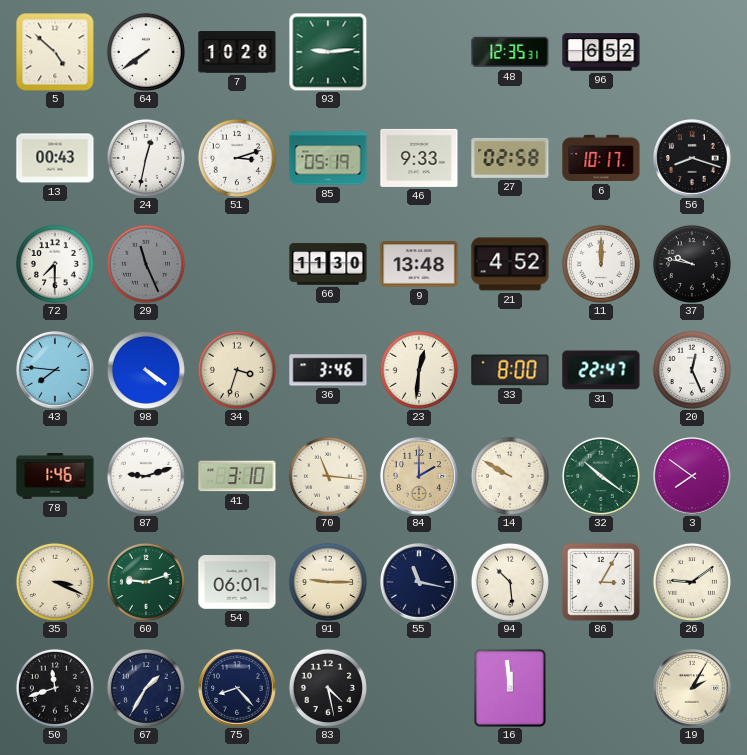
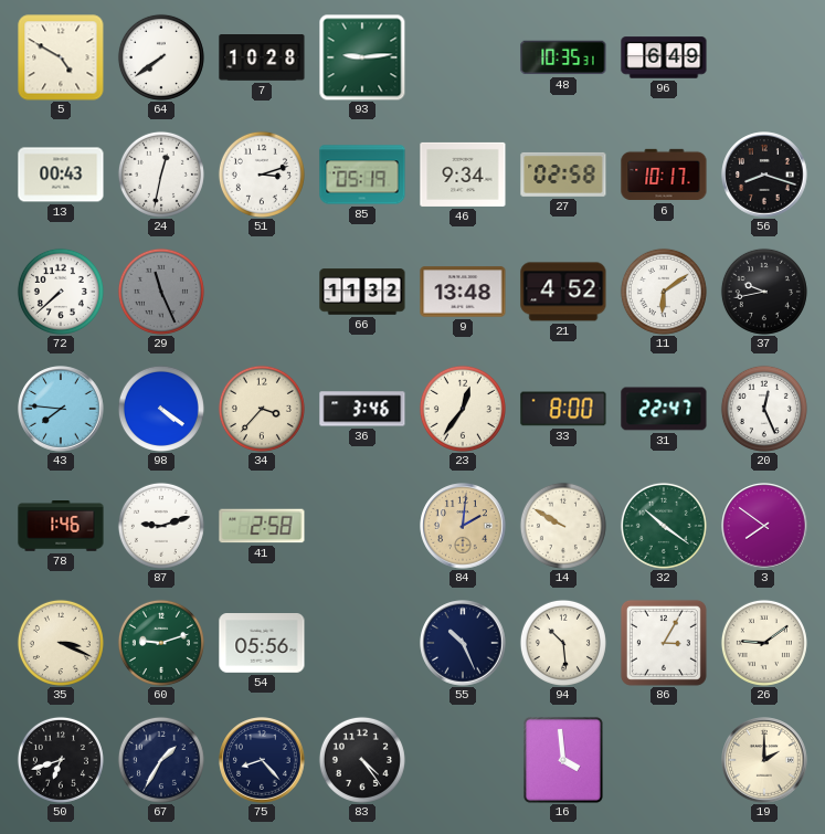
5: 4:52 -> 4:50 (61, 57)
48: 12:35 -> 10:35 (563, 57)
96: 6:52 -> 6:49 (664, 57)
46: 9:33 -> 9:34 (463, 175)
72: 7:30 -> 7:38 (61, 292)
66: 11:30 -> 11:32 (362, 292)
11: 12:00 -> 6:09 (664, 292)
37: 9:47 -> 9:43 (764, 292)
34: 3:33 -> 3:37 (262, 409)
23: 12:31 -> 12:36 (463, 409)
41: 3:10 -> 2:58 (262, 526)
70: 11:16 -> none (328, 476)
84: 2:00 -> 2:01 (463, 526)
54: 06:01 -> 05:56 (262, 644)
91: 9:15 -> none (328, 582)
55: 11:17 -> 10:26 (463, 643)
50: 11:42 -> 6:42 (61, 760)
83: 4:28 -> 4:24 (362, 760)
16: 11:59 -> 3:59 (563, 760)
19: 2:05 -> 2:00 (764, 760)
